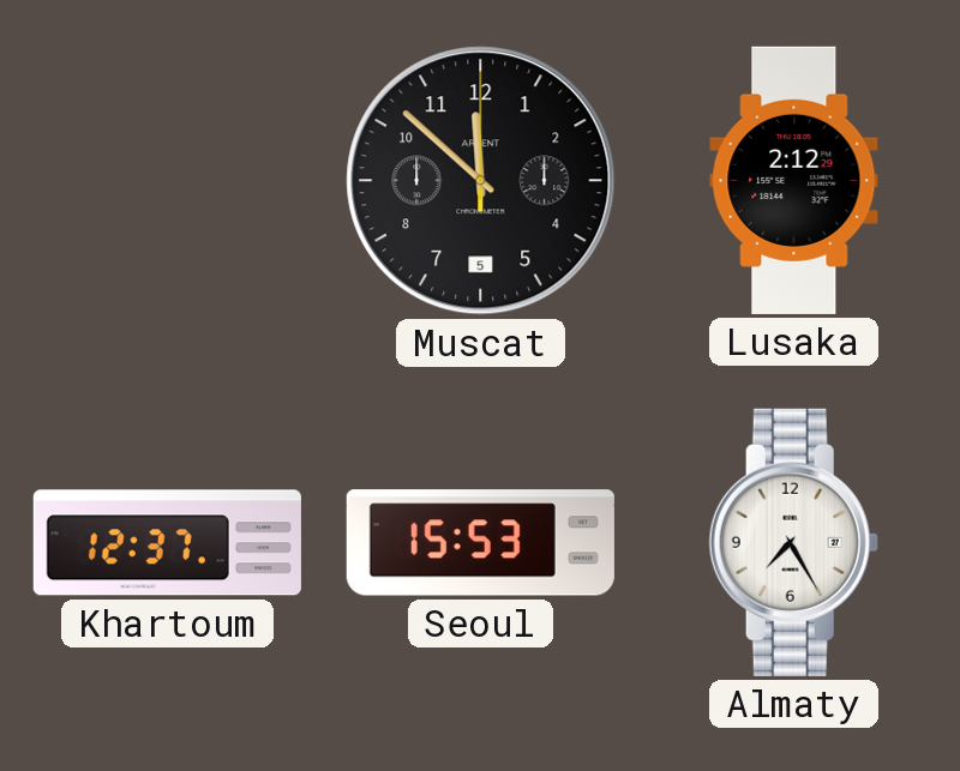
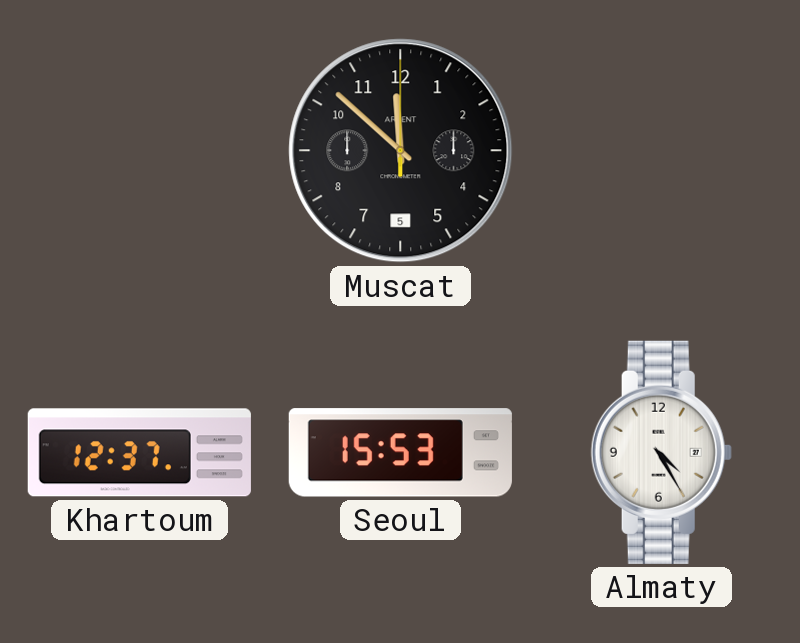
Lusaka: 2:12 -> none (794, 180)
Almaty: 7:25 -> 4:25 (661, 452)
